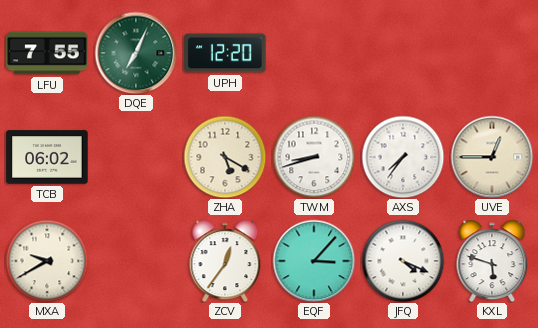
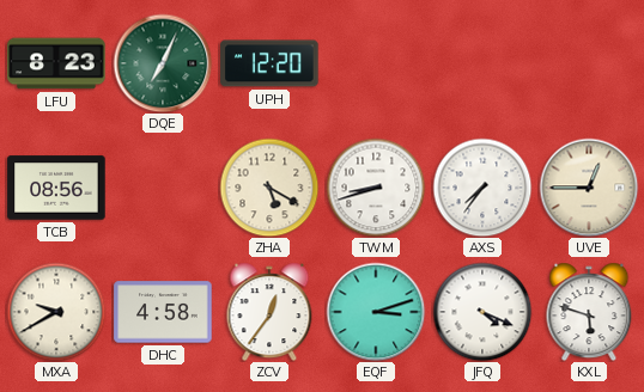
LFU: 7:55 -> 8:23 (56, 63)
TCB: 06:02 -> 08:56 (56, 188)
DHC: none -> 4:58 (163, 312)
EQF: 3:07 -> 3:12 (376, 312)
